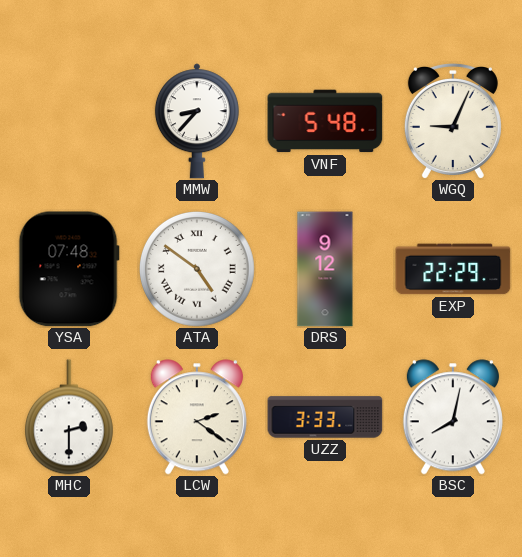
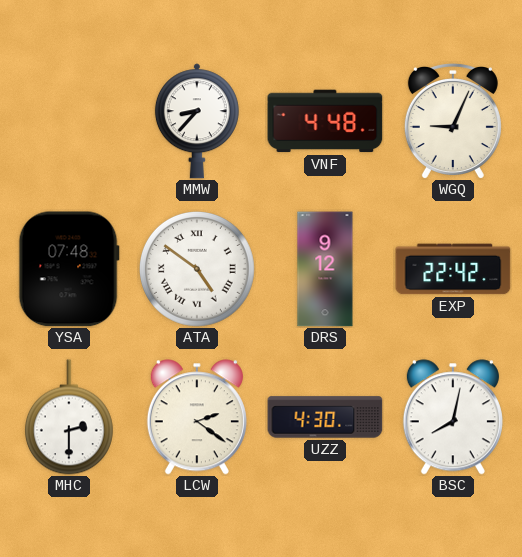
VNF: 5:48 -> 4:48 (325, 121)
EXP: 22:29 -> 22:42 (453, 269)
UZZ: 3:33 -> 4:30 (325, 417)
